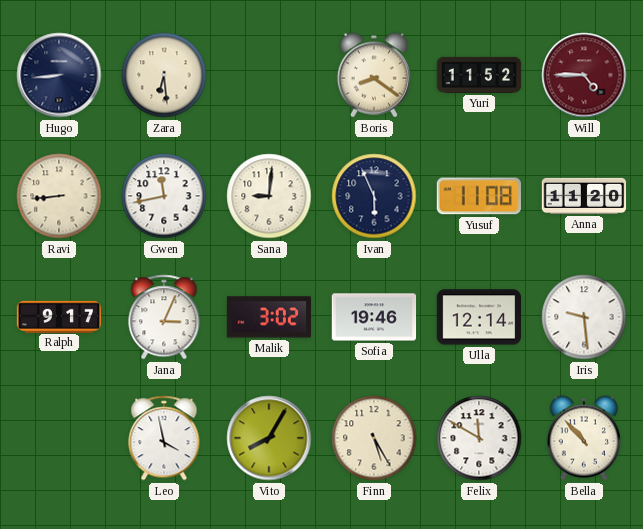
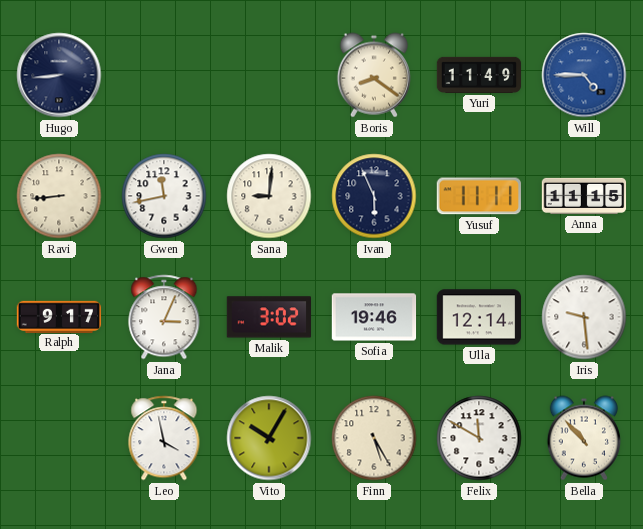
Zara: 6:29 -> none (164, 75)
Yuri: 11:52 -> 11:49 (479, 75)
Will dial: burgundy -> blue (584, 75)
Yusuf: 11:08 -> 11:11 (479, 196)
Anna: 11:20 -> 11:15 (584, 196)
Vito: 8:05 -> 10:05 (269, 438)
